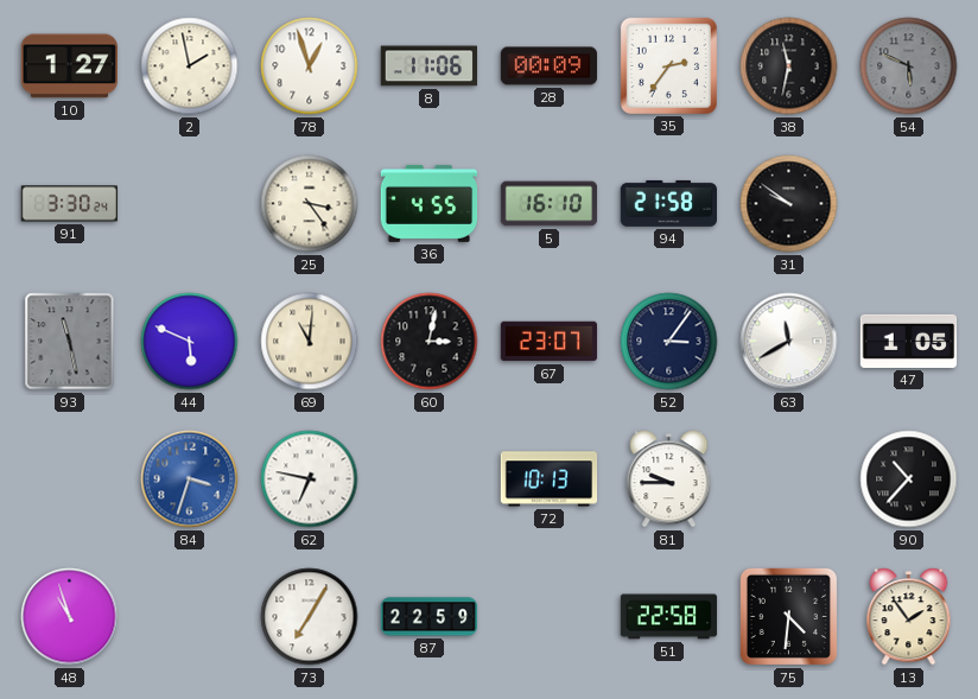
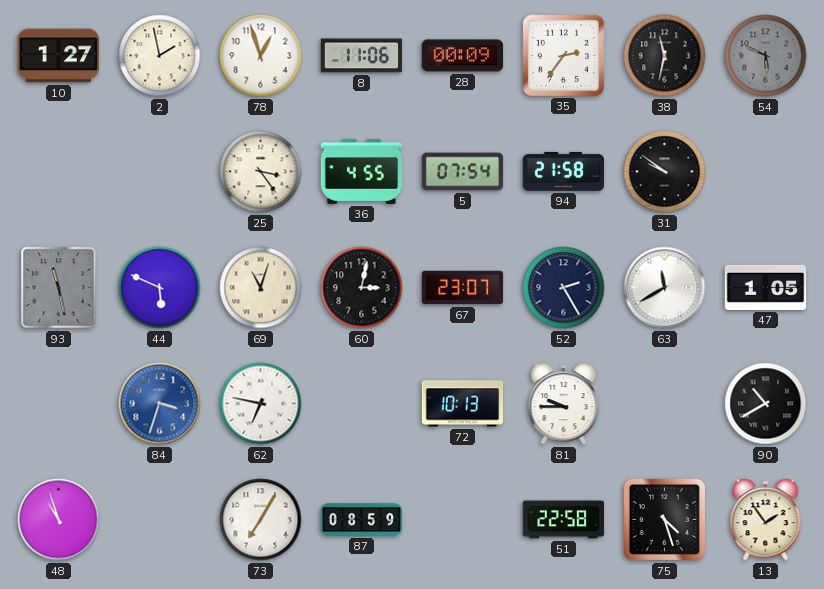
91: 3:30 -> none (69, 204)
5: 16:10 -> 07:54 (463, 172)
69: 11:01 -> 11:03 (261, 288)
52: 3:06 -> 2:25 (564, 288)
90: 10:37 -> 10:40 (766, 404)
87: 22:59 -> 08:59 (362, 520)
75: 4:31 -> 4:27 (664, 519)
